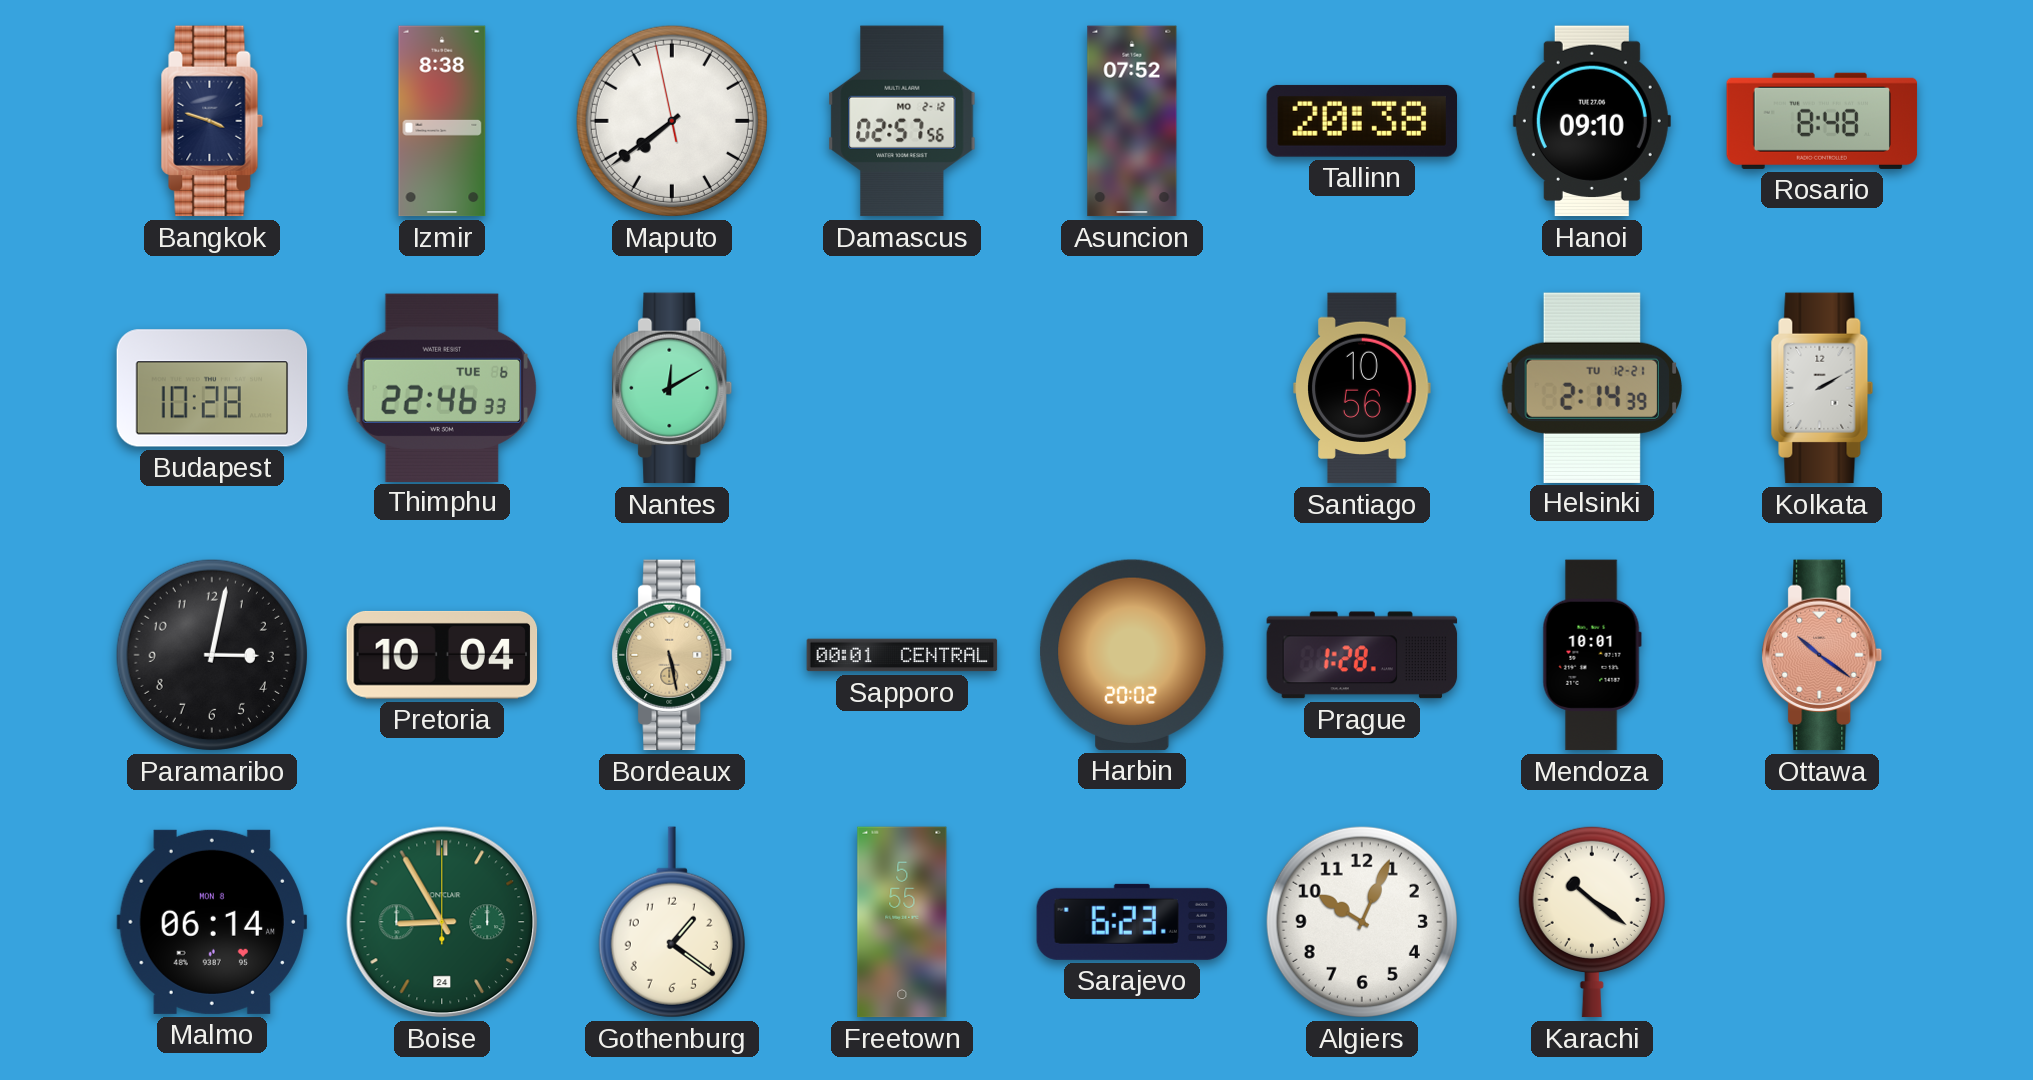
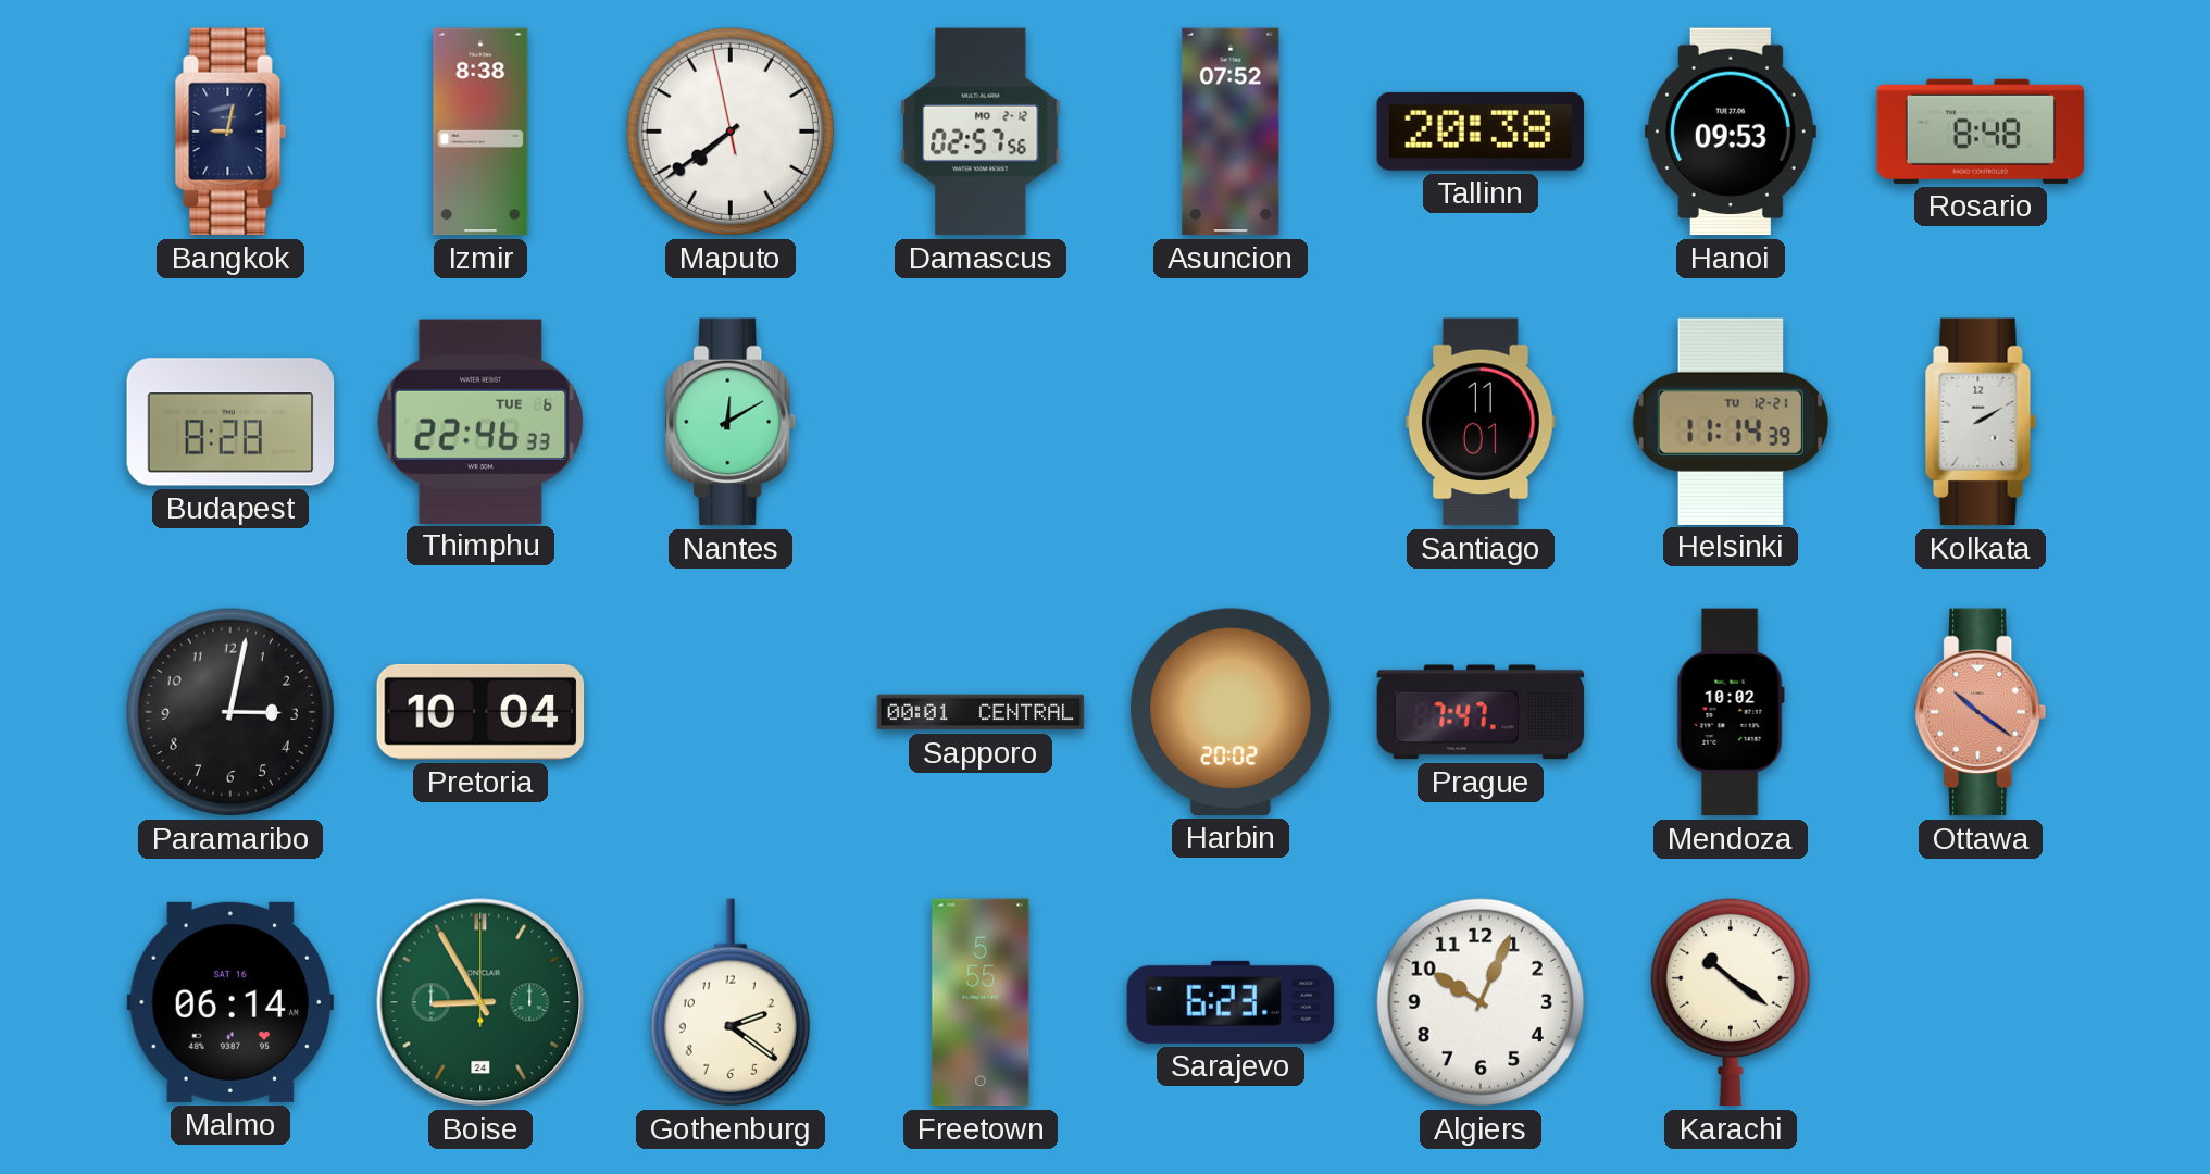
Bangkok: 3:48 -> 9:02 (230, 132)
Hanoi: 09:10 -> 09:53 (1731, 132)
Budapest: 10:28 -> 8:28 (230, 422)
Santiago: 10:56 -> 11:01 (1481, 422)
Helsinki: 2:14 -> 11:14 (1731, 421)
Bordeaux: 5:28 -> none (672, 655)
Prague: 1:28 -> 7:47 (1481, 712)
Mendoza: 10:01 -> 10:02 (1731, 712)
Malmo date: MON 8 -> SAT 16 (230, 1002)
Gothenburg: 1:21 -> 2:21 (731, 1002)
